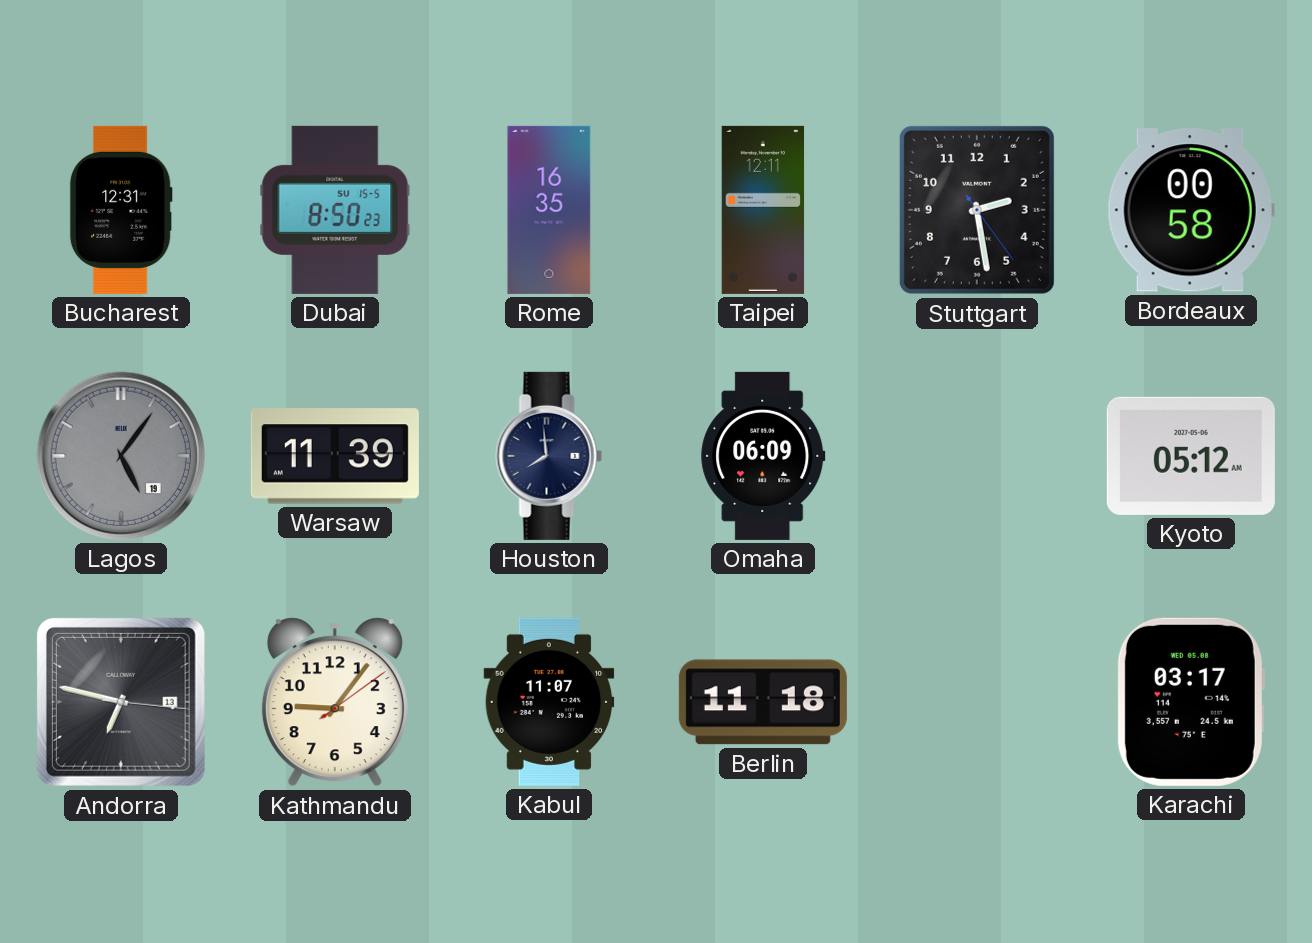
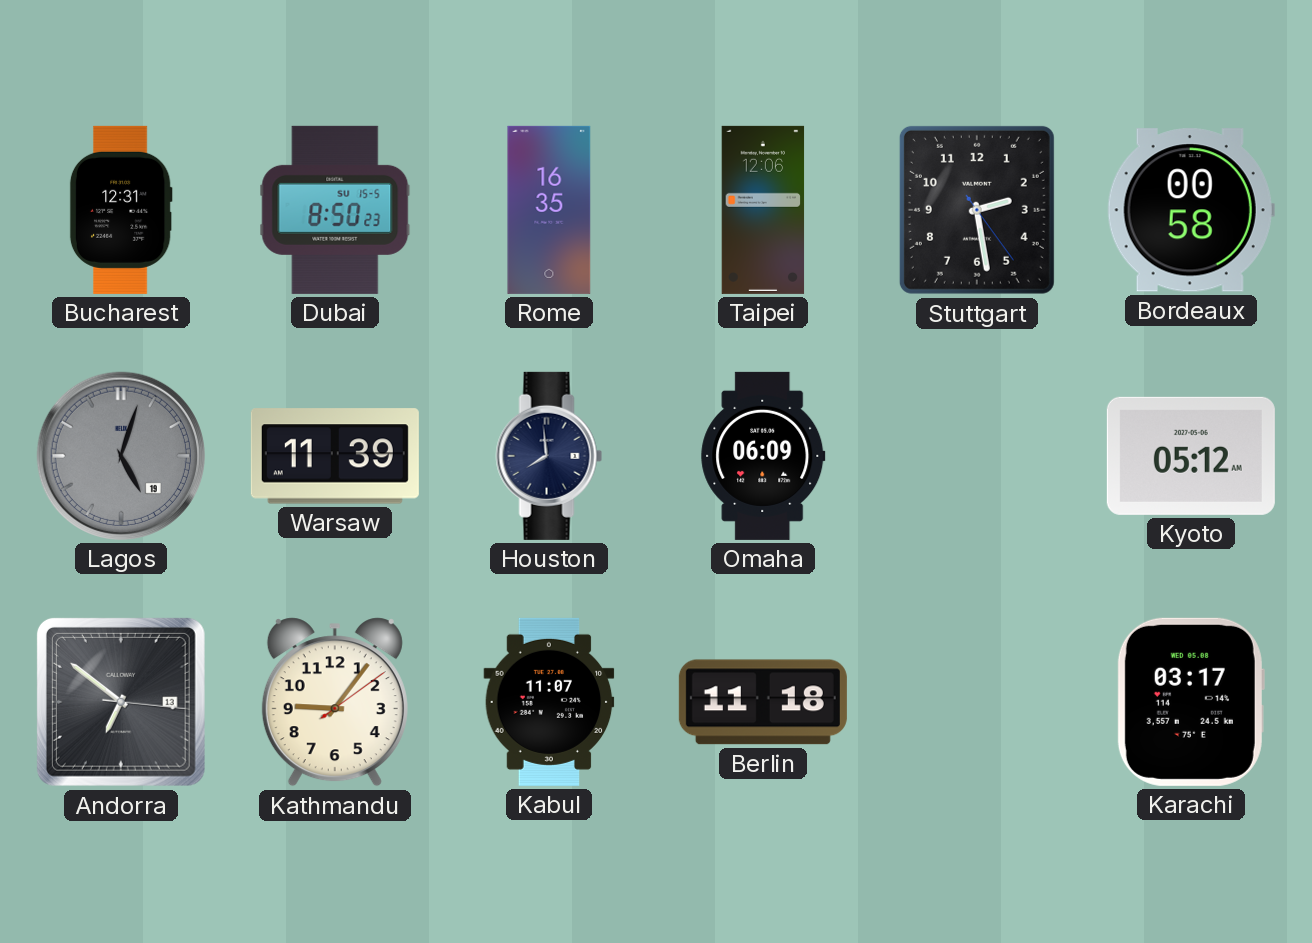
Taipei: 12:11 -> 12:06 (763, 210)
Lagos: 5:06 -> 5:03 (121, 456)
Andorra: 6:47 -> 6:51 (121, 702)
